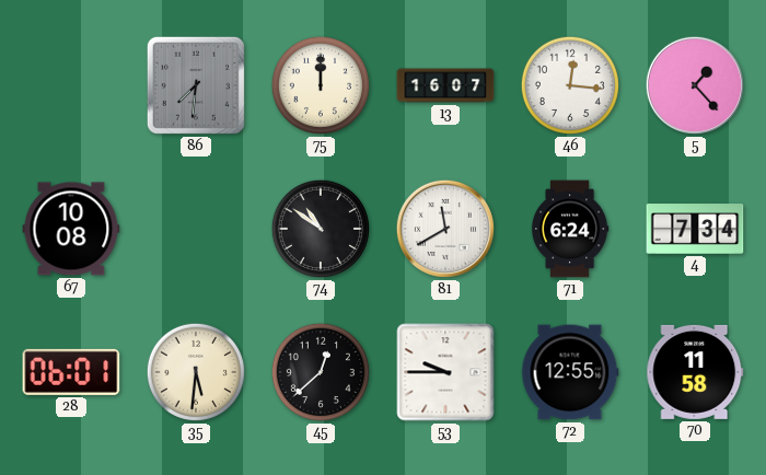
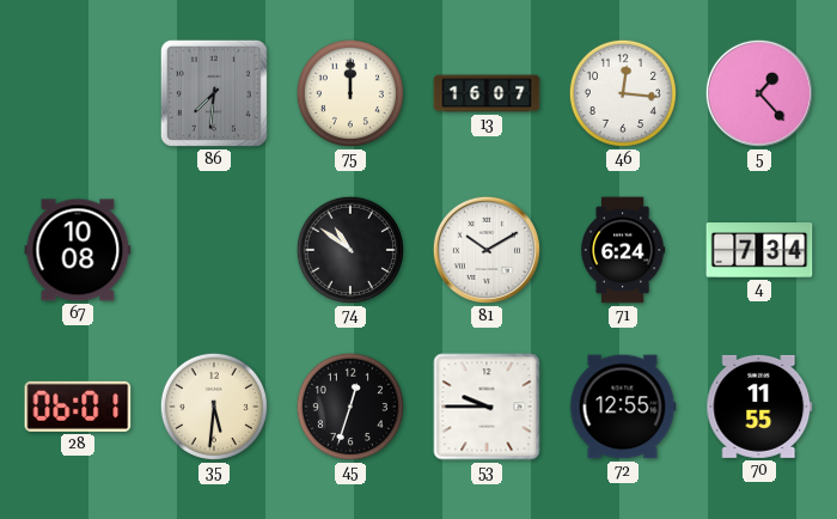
81: 11:40 -> 10:10 (487, 250)
45: 12:38 -> 12:33 (350, 407)
70: 11:58 -> 11:55 (759, 407)
